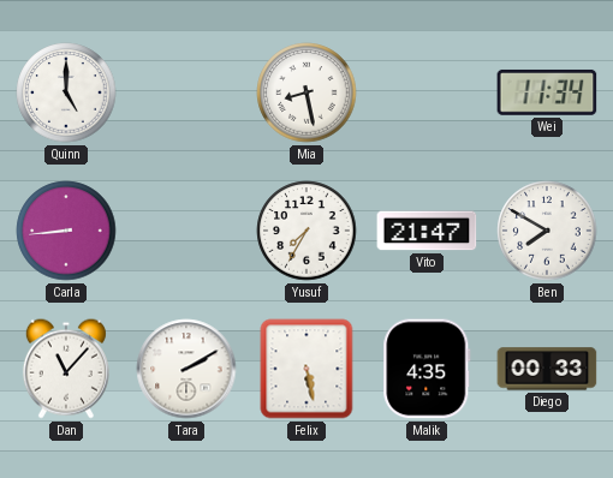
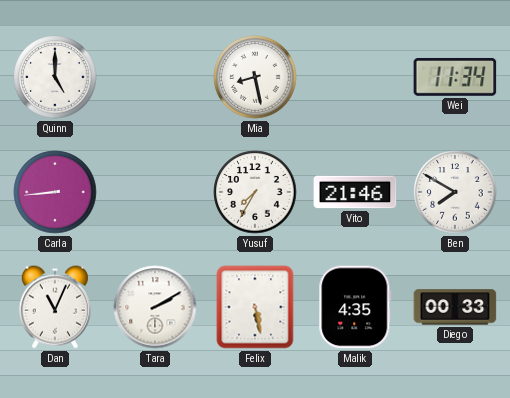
Vito: 21:47 -> 21:46 (355, 192)
Dan: 11:07 -> 11:04 (55, 307)
